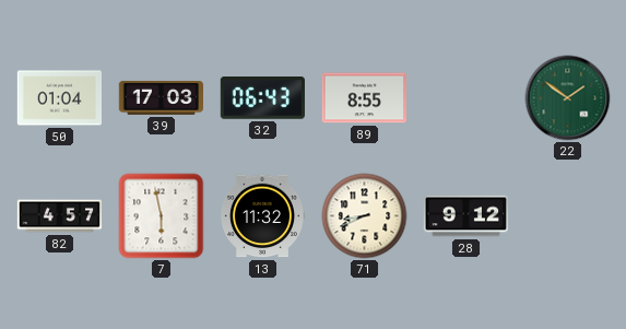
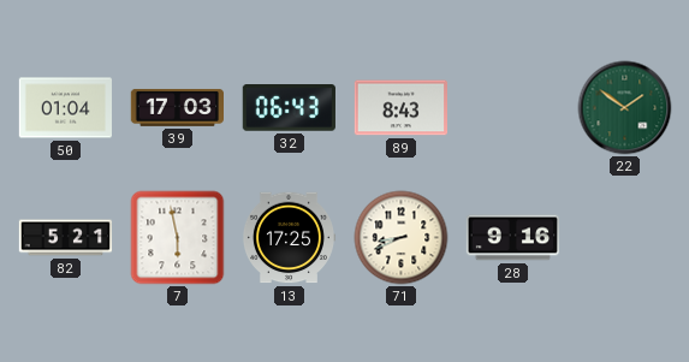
89: 8:55 -> 8:43 (400, 108)
82: 4:57 -> 5:21 (66, 238)
13: 11:32 -> 17:25 (287, 238)
28: 9:12 -> 9:16 (513, 238)
